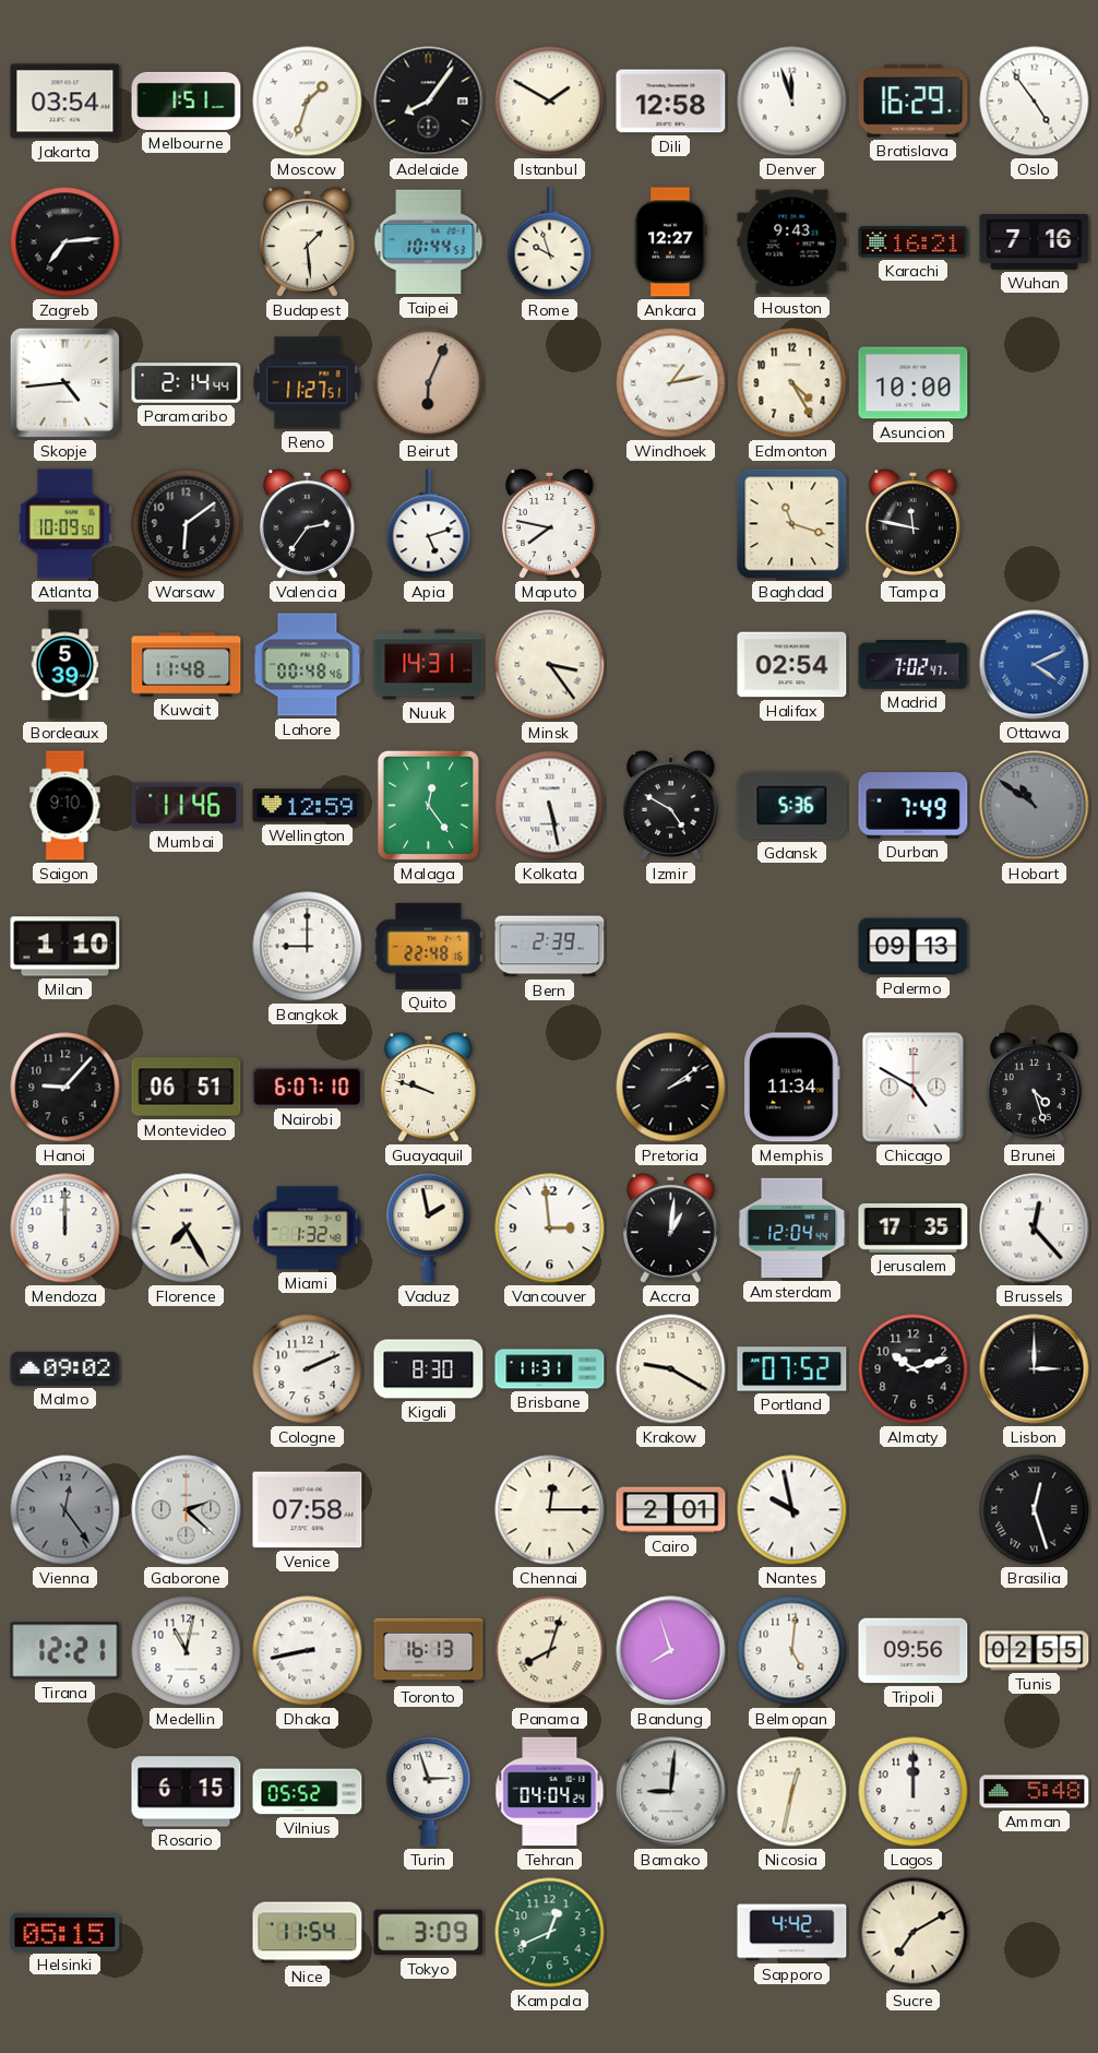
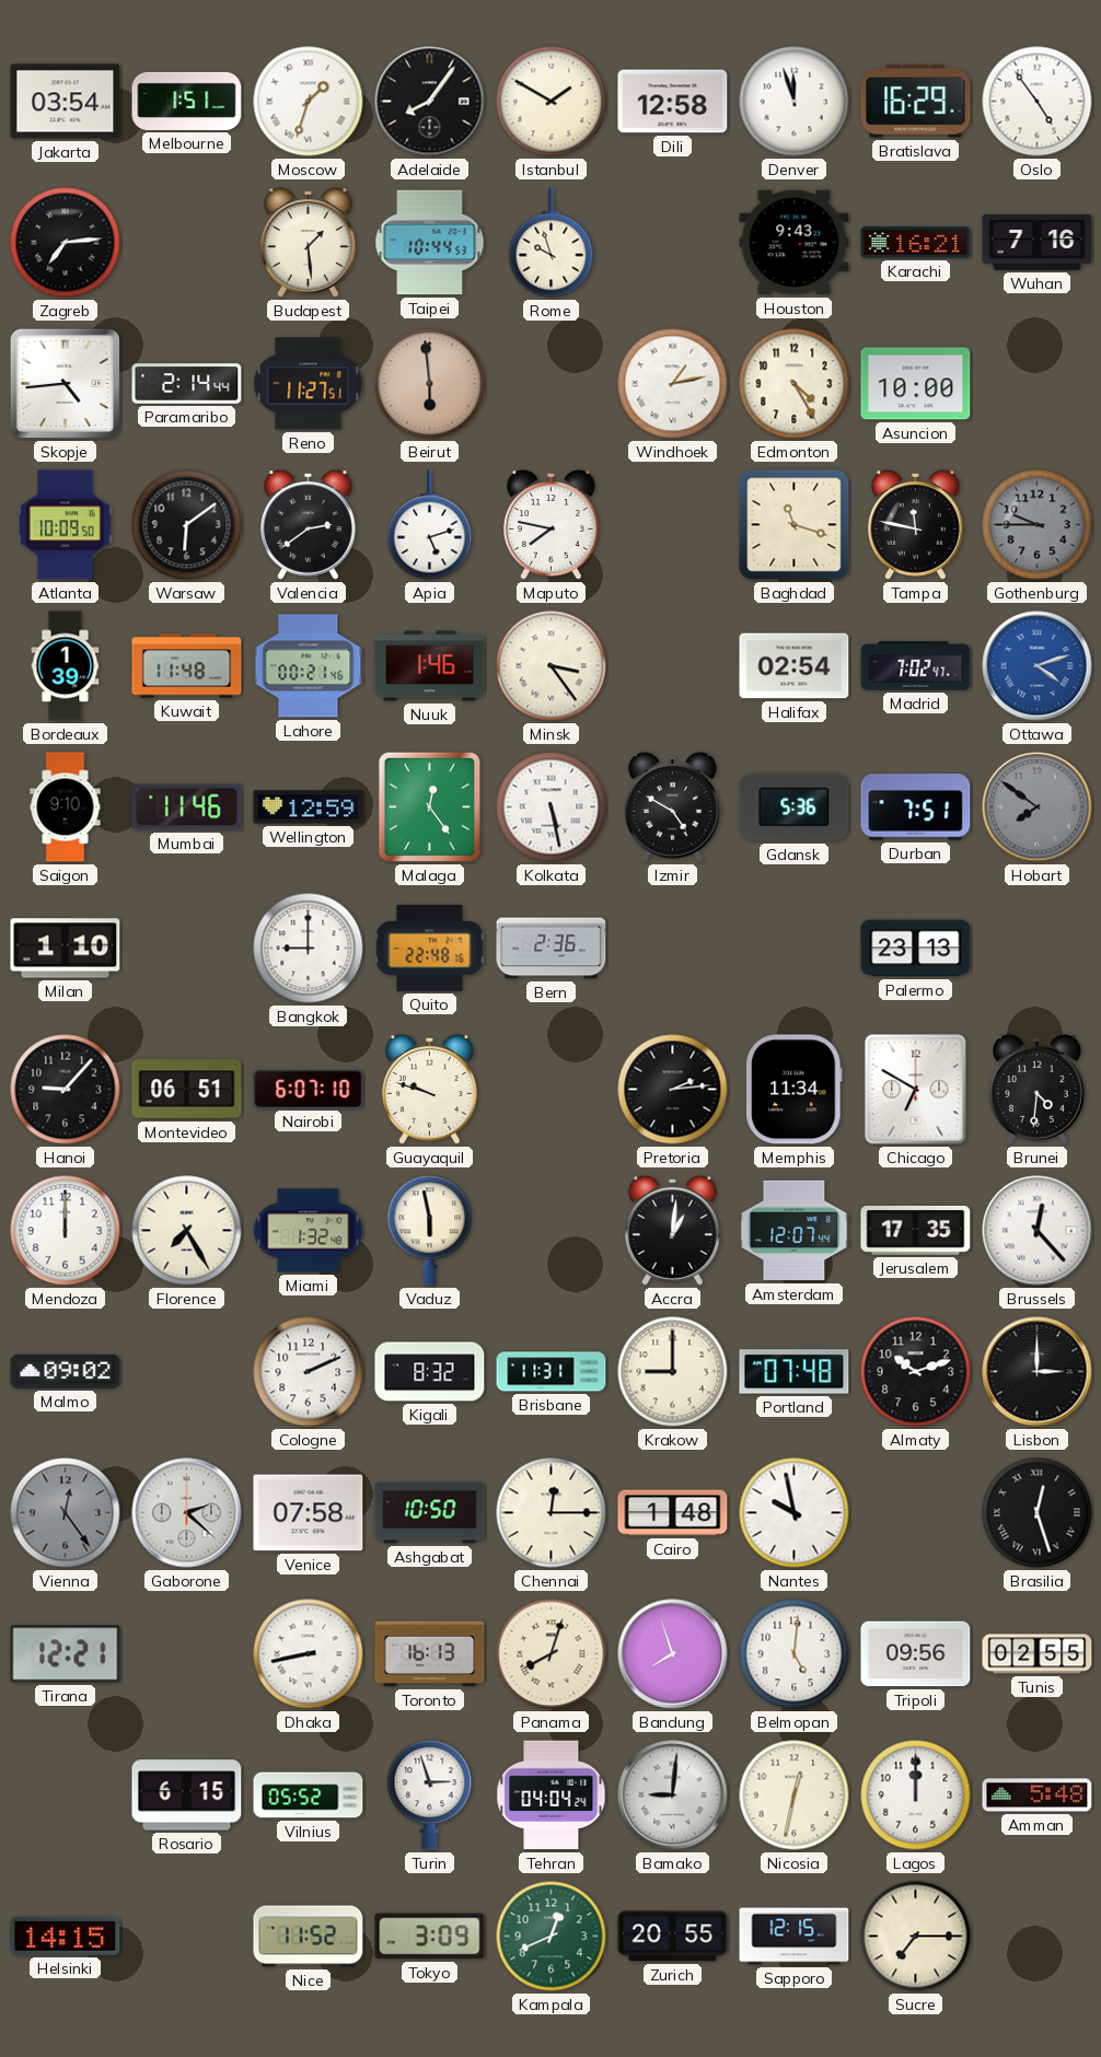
Ankara: 12:27 -> none (671, 242)
Beirut: 6:04 -> 5:59 (430, 384)
Valencia: 2:36 -> 2:39 (308, 525)
Gothenburg: none -> 9:45 (1038, 525)
Bordeaux: 5:39 -> 1:39 (66, 666)
Lahore: 00:48 -> 00:21 (309, 666)
Nuuk: 14:31 -> 1:46 (430, 666)
Ottawa: 4:11 -> 4:12 (1038, 666)
Durban: 7:49 -> 7:51 (916, 807)
Hobart: 10:51 -> 7:51 (1038, 807)
Bern: 2:39 -> 2:36 (552, 949)
Palermo: 09:13 -> 23:13 (916, 949)
Pretoria: 2:09 -> 2:14 (673, 1090)
Chicago: 4:50 -> 6:50 (916, 1090)
Brunei: 4:27 -> 4:31 (1036, 1090)
Vaduz: 1:58 -> 5:58 (430, 1231)
Vancouver: 2:59 -> none (550, 1229)
Amsterdam: 12:04 -> 12:07 (795, 1231)
Kigali: 8:30 -> 8:32 (430, 1372)
Krakow: 9:20 -> 9:00 (673, 1372)
Portland: 07:52 -> 07:48 (795, 1372)
Ashgabat: none -> 10:50 (430, 1513)
Cairo: 2:01 -> 1:48 (673, 1513)
Medellin: 11:02 -> none (187, 1651)
Helsinki: 05:15 -> 14:15 (66, 1936)
Nice: 11:54 -> 11:52 (309, 1937)
Zurich: none -> 20:55 (673, 1937)
Sapporo: 4:42 -> 12:15 (795, 1937)
Sucre: 7:10 -> 7:15 (916, 1937)
